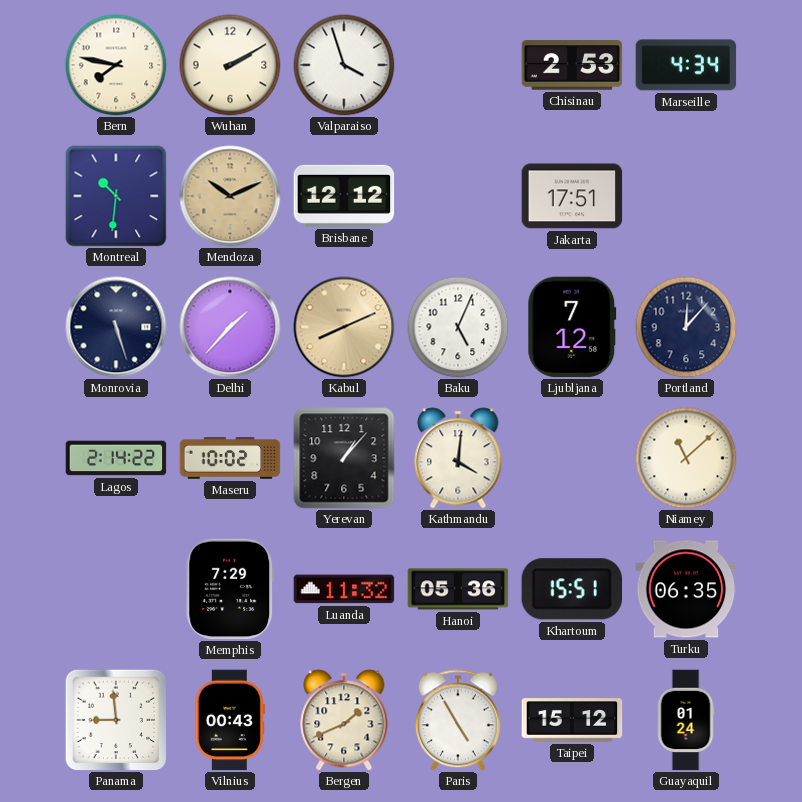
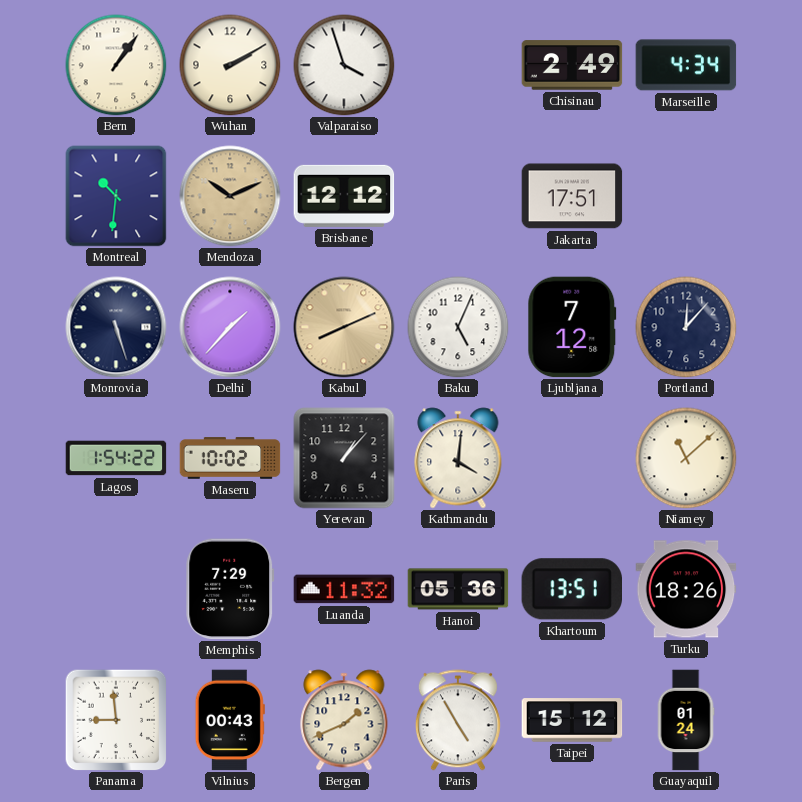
Bern: 7:47 -> 1:06 (116, 65)
Chisinau: 2:53 -> 2:49 (572, 65)
Lagos: 2:14 -> 1:54 (116, 458)
Khartoum: 15:51 -> 13:51 (571, 589)
Turku: 06:35 -> 18:26 (686, 589)
